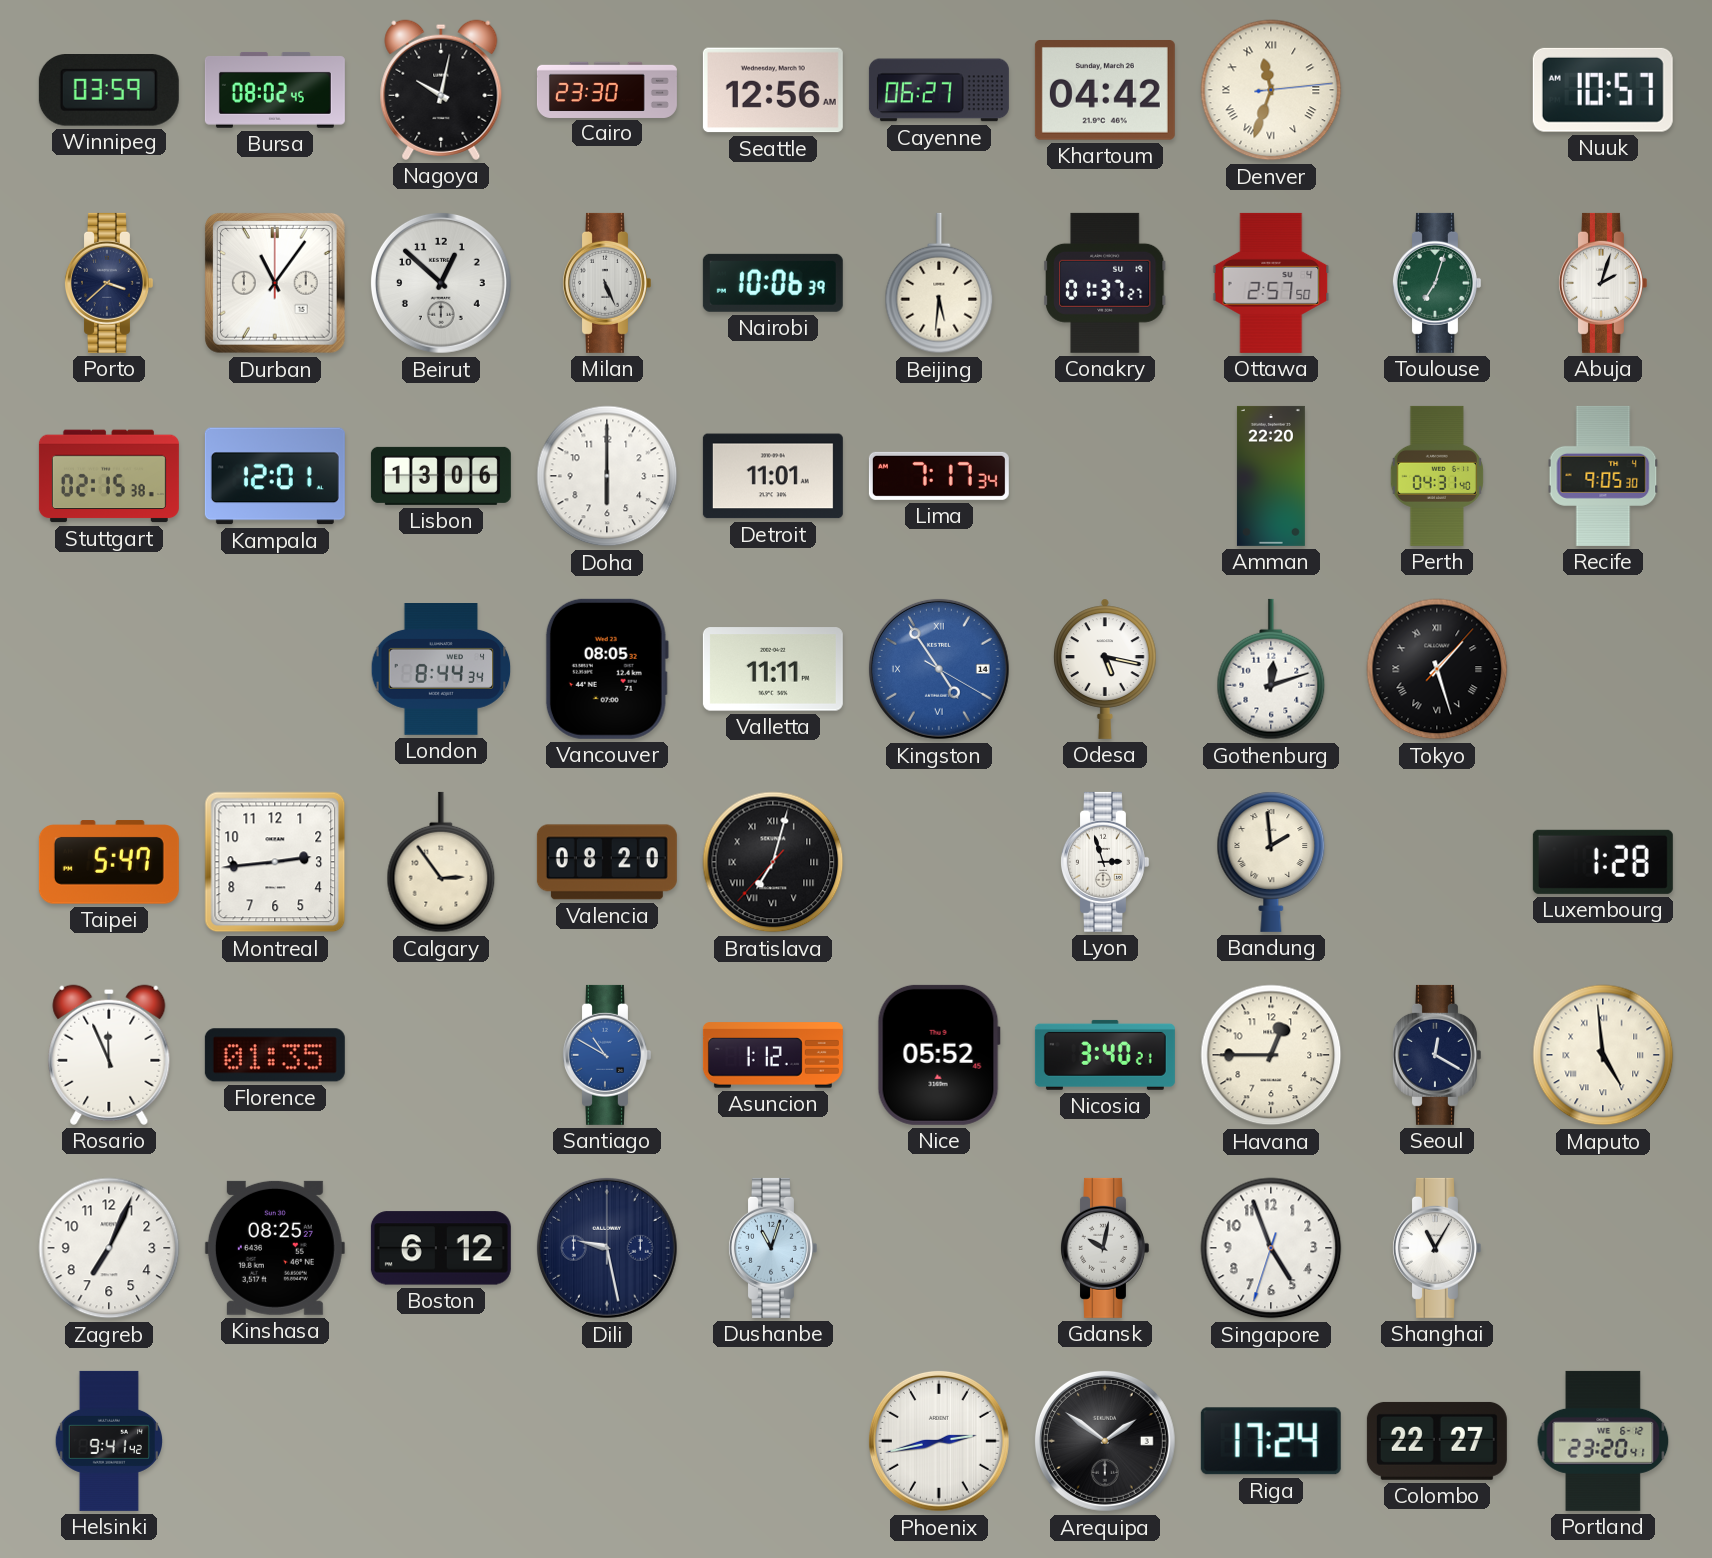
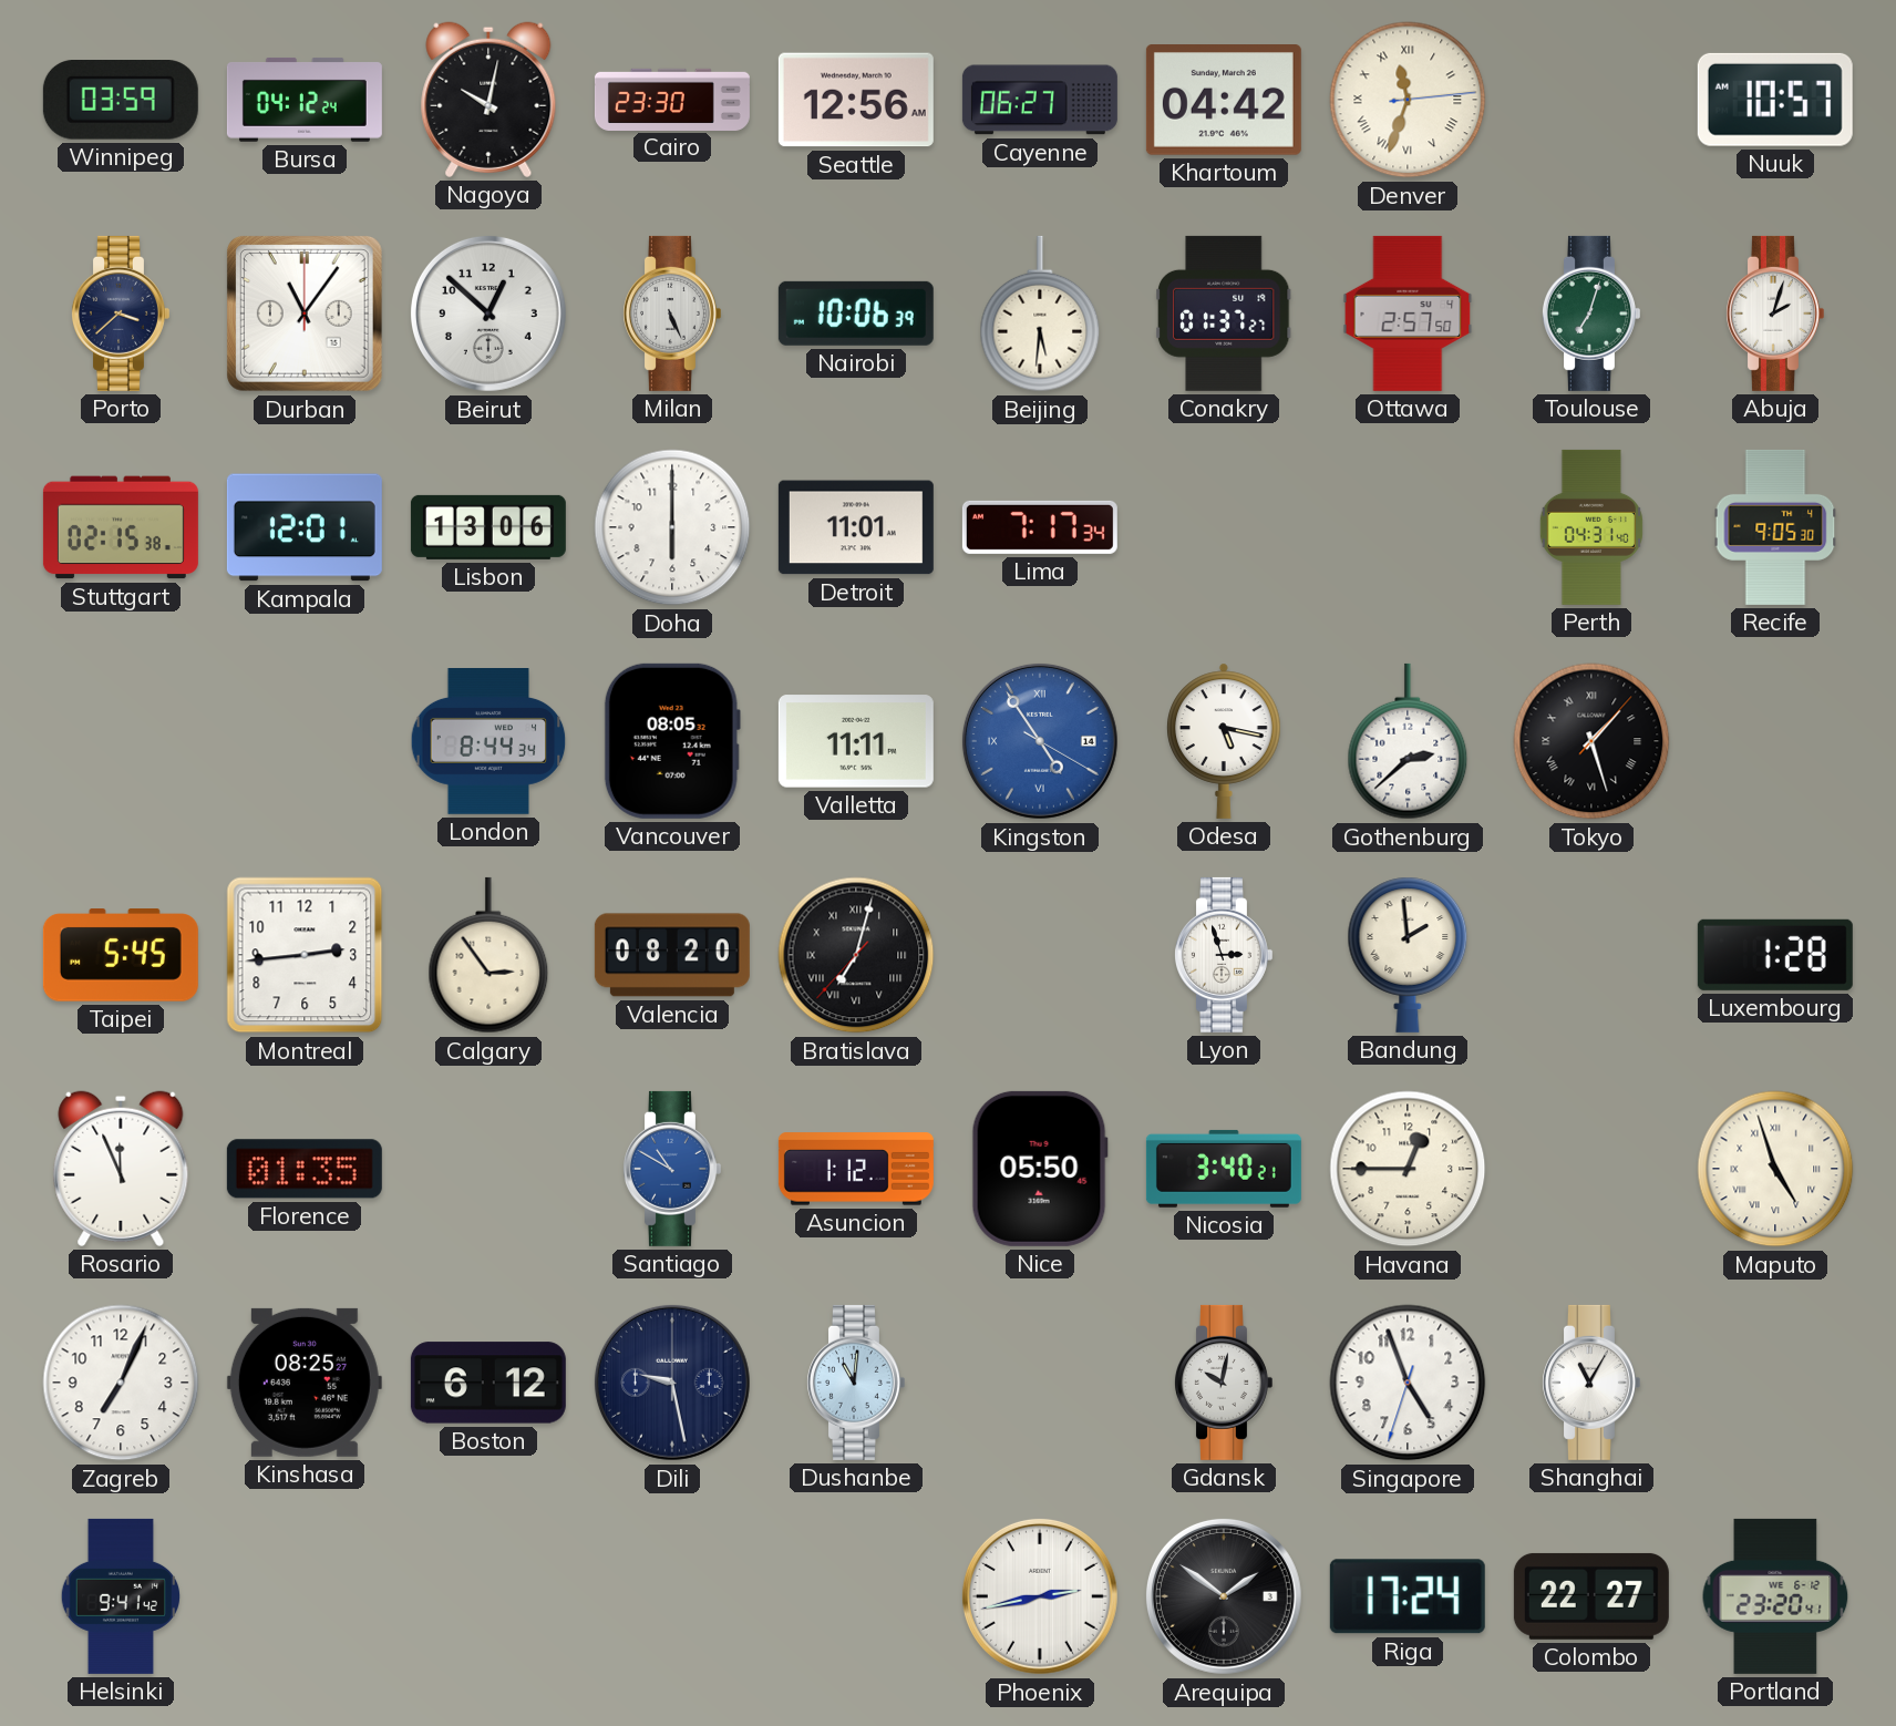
Bursa: 08:02 -> 04:12 (305, 100)
Amman: 22:20 -> none (1271, 476)
Gothenburg: 12:12 -> 2:38 (1408, 741)
Taipei: 5:47 -> 5:45 (121, 955)
Nice: 05:52 -> 05:50 (1040, 1169)
Seoul: 12:20 -> none (1436, 1055)
Maputo: 4:59 -> 4:57 (1775, 1169)
Dushanbe: 11:03 -> 11:01 (855, 1383)
